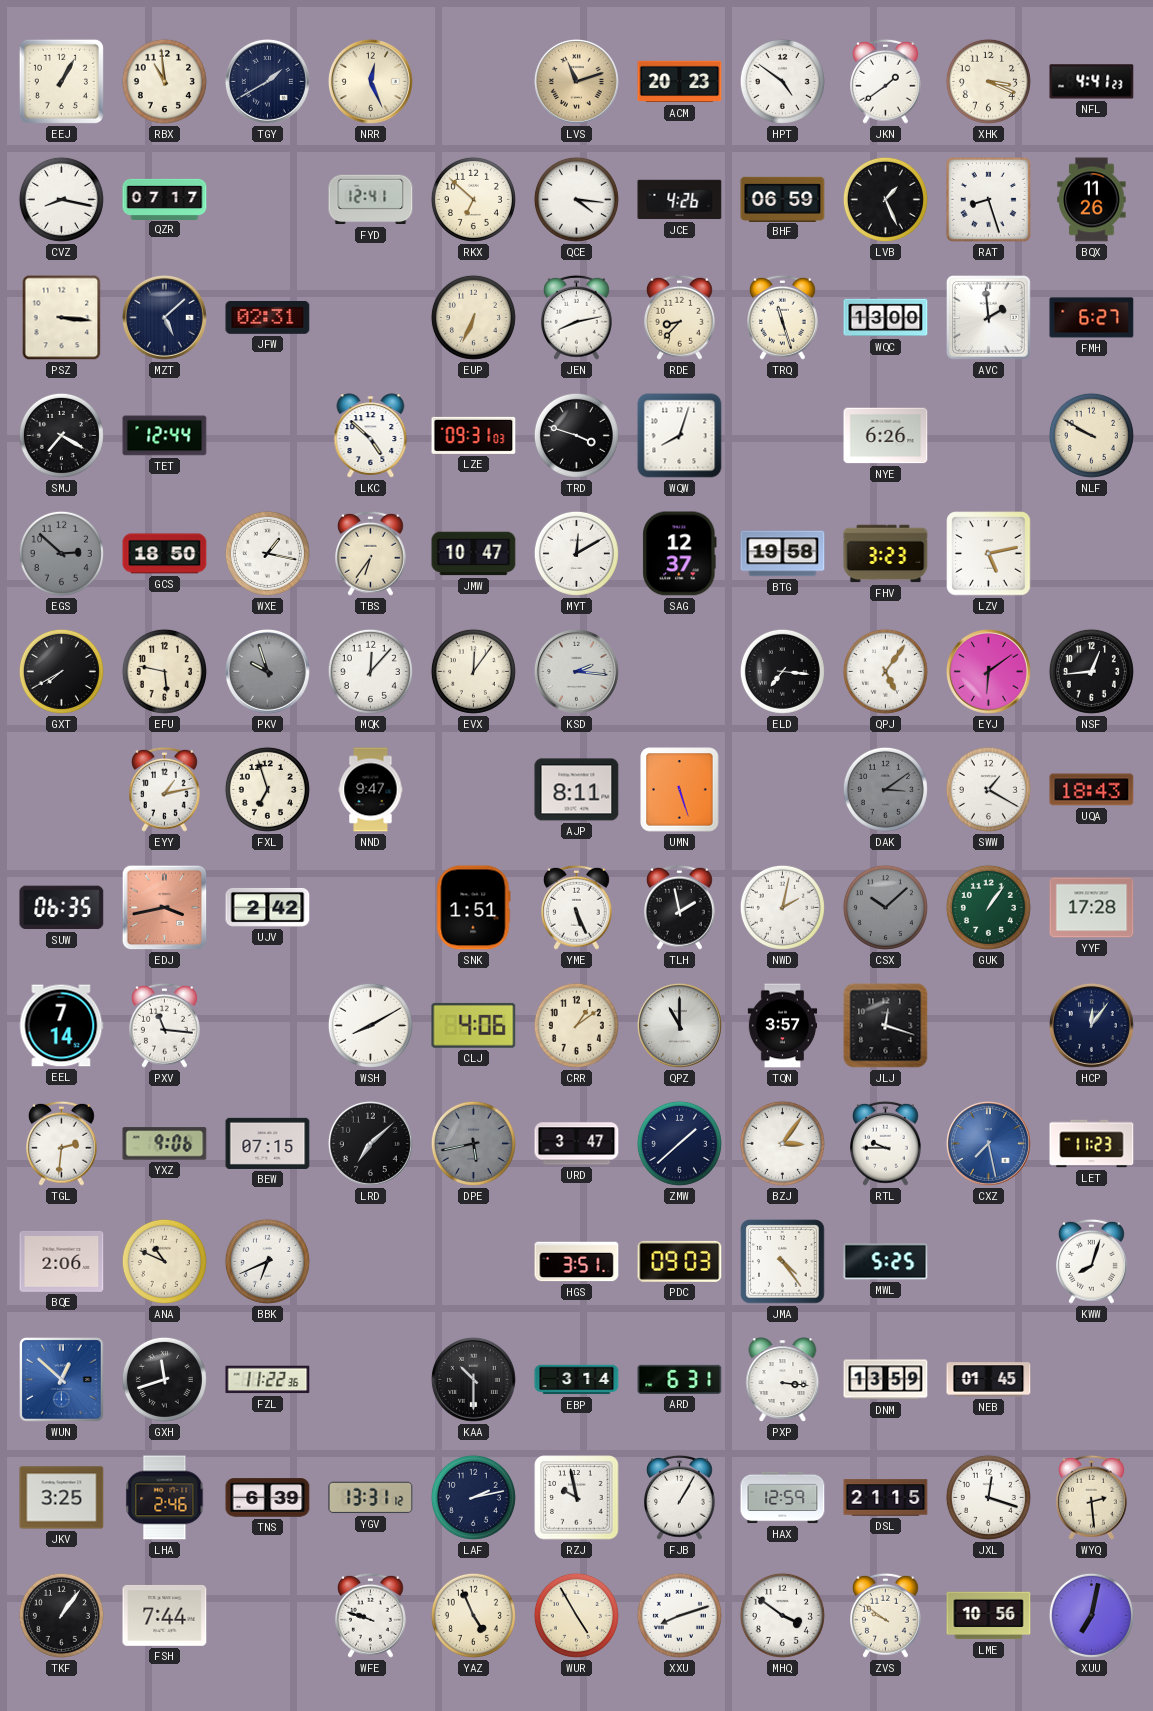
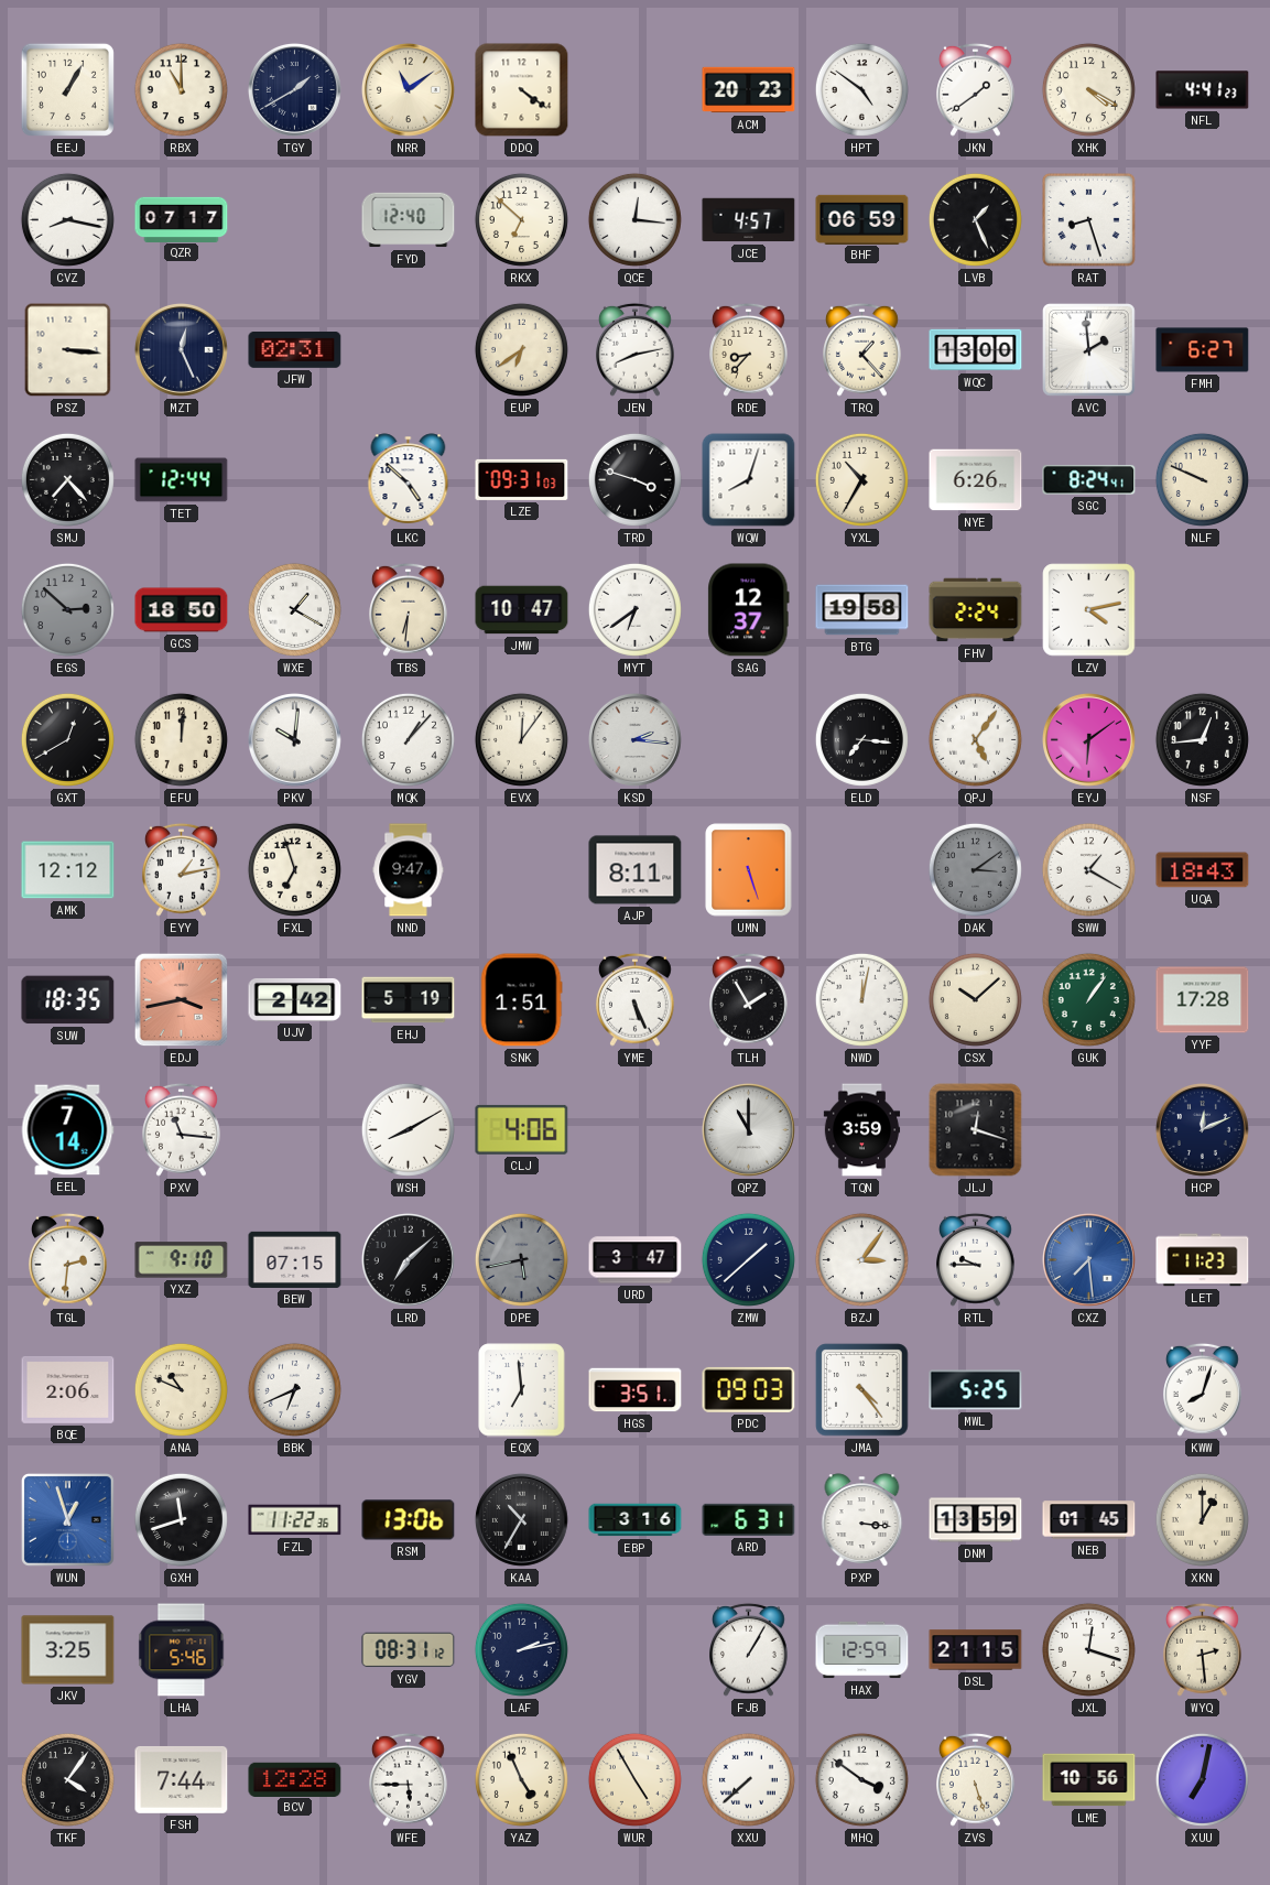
RBX: 10:59 -> 11:00 (181, 89)
NRR: 12:26 -> 11:09 (408, 89)
DDQ: none -> 4:21 (522, 90)
LVS: 11:12 -> none (576, 81)
XHK: 3:19 -> 4:20 (1088, 89)
FYD: 12:41 -> 12:40 (409, 220)
QCE: 4:16 -> 12:16 (634, 219)
JCE: 4:26 -> 4:57 (749, 220)
BQX: 11:26 -> none (1092, 200)
MZT: 5:08 -> 12:26 (181, 349)
EUP: 6:34 -> 6:39 (521, 349)
TRQ: 11:27 -> 1:23 (862, 349)
SMJ: 7:20 -> 7:23 (67, 479)
YXL: none -> 10:35 (861, 479)
SGC: none -> 8:24 (1089, 480)
NLF: 9:50 -> 9:49 (1202, 479)
WXE: 1:17 -> 1:20 (294, 609)
TBS: 6:36 -> 6:31 (409, 609)
MYT: 12:10 -> 6:39 (634, 609)
FHV: 3:23 -> 2:24 (976, 610)
LZV: 5:13 -> 4:13 (1089, 610)
GXT: 7:40 -> 12:40 (67, 739)
EFU: 5:47 -> 12:01 (181, 739)
PKV: 9:57 -> 10:01 (294, 739)
PKV dial: grey -> white (294, 739)
MQK: 12:07 -> 1:07 (408, 739)
AMK: none -> 12:12 (68, 870)
SUW: 06:35 -> 18:35 (68, 1000)
EHJ: none -> 5:19 (409, 1000)
TLH: 1:58 -> 1:55 (749, 999)
NWD: 2:02 -> 12:02 (861, 999)
CSX dial: grey -> cream (975, 999)
CRR: 1:09 -> none (576, 1025)
TQN: 3:57 -> 3:59 (862, 1130)
HCP: 12:06 -> 12:11 (1202, 1129)
YXZ: 9:06 -> 9:10 (182, 1260)
CXZ: 7:28 -> 7:29 (1088, 1259)
EQX: none -> 6:59 (522, 1390)
WUN: 12:52 -> 12:57 (68, 1520)
RSM: none -> 13:06 (409, 1520)
KAA: 10:30 -> 10:35 (521, 1519)
EBP: 3:14 -> 3:16 (636, 1520)
XKN: none -> 1:00 (1202, 1519)
LHA: 2:46 -> 5:46 (182, 1650)
TNS: 6:39 -> none (268, 1498)
YGV: 13:31 -> 08:31 (409, 1650)
RZJ: 9:58 -> none (577, 1498)
TKF: 1:06 -> 4:06 (67, 1779)
BCV: none -> 12:28 (295, 1779)
WFE: 9:48 -> 5:45 (409, 1779)
XXU: 8:12 -> 7:38 (748, 1779)
ZVS: 9:51 -> 5:27 (976, 1779)
